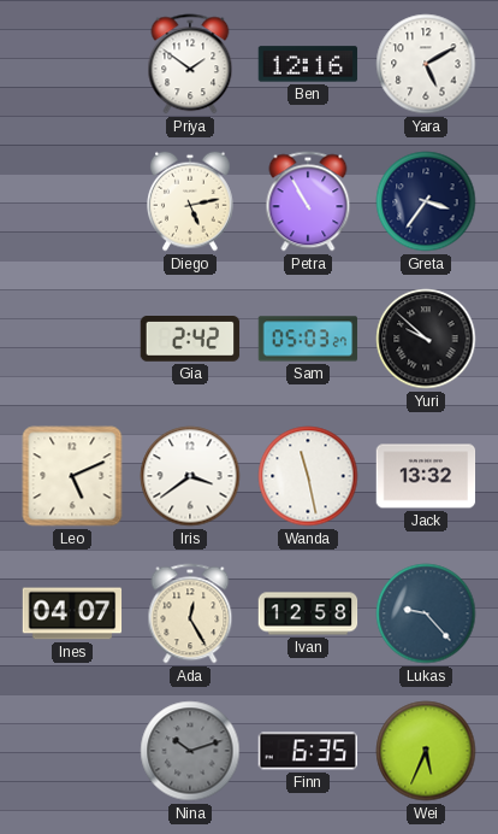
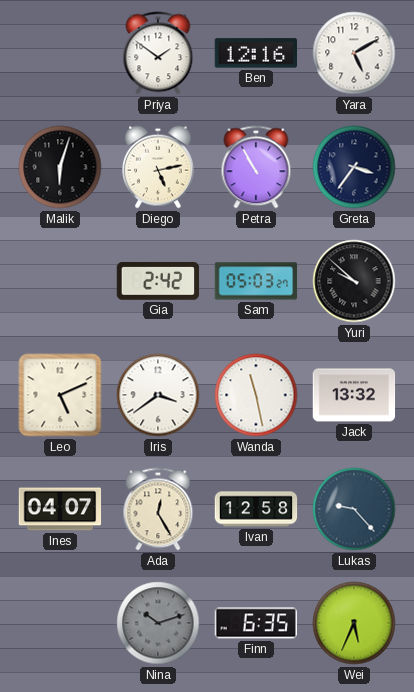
Malik: none -> 6:03 (60, 167)
